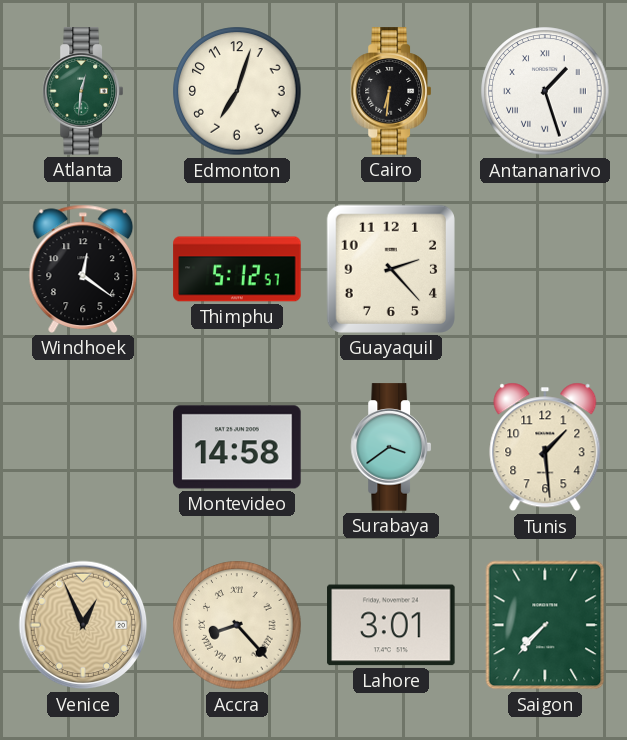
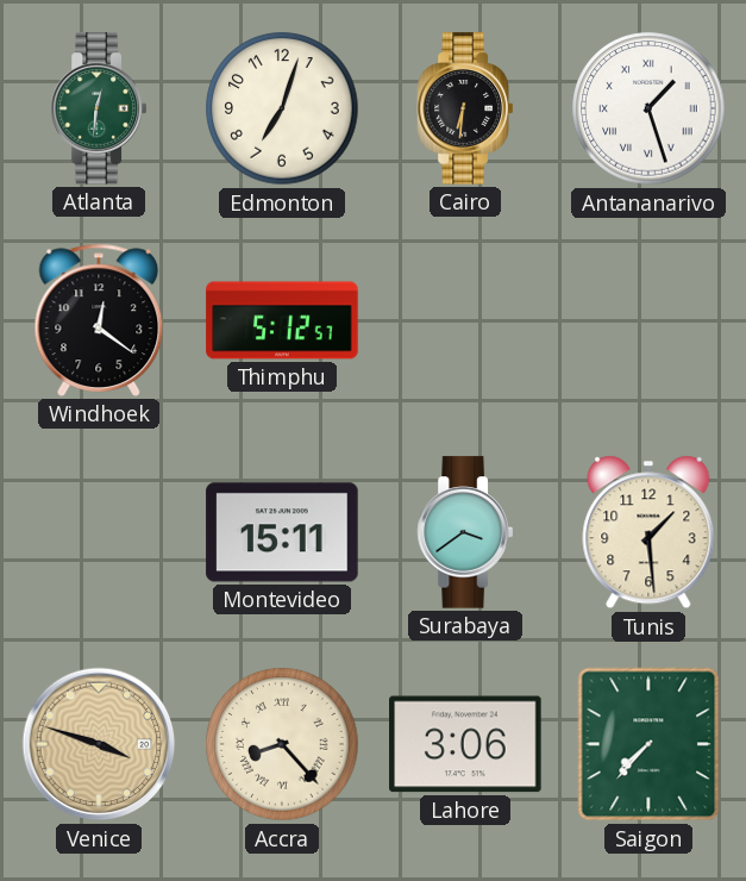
Guayaquil: 2:23 -> none (391, 269)
Montevideo: 14:58 -> 15:11 (282, 532)
Venice: 12:56 -> 3:48 (99, 744)
Lahore: 3:01 -> 3:06 (465, 744)
